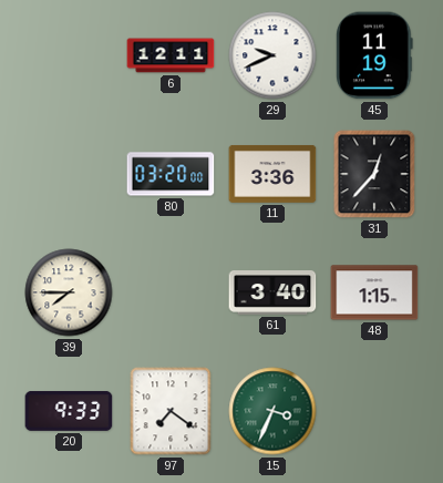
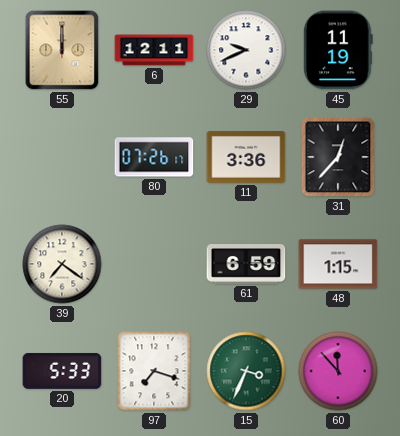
55: none -> 12:00 (62, 50)
80: 03:20 -> 07:26 (154, 157)
39: 7:45 -> 7:21 (62, 264)
61: 3:40 -> 6:59 (246, 265)
20: 9:33 -> 5:33 (62, 371)
97: 7:21 -> 7:18 (154, 371)
60: none -> 11:53 (338, 371)
